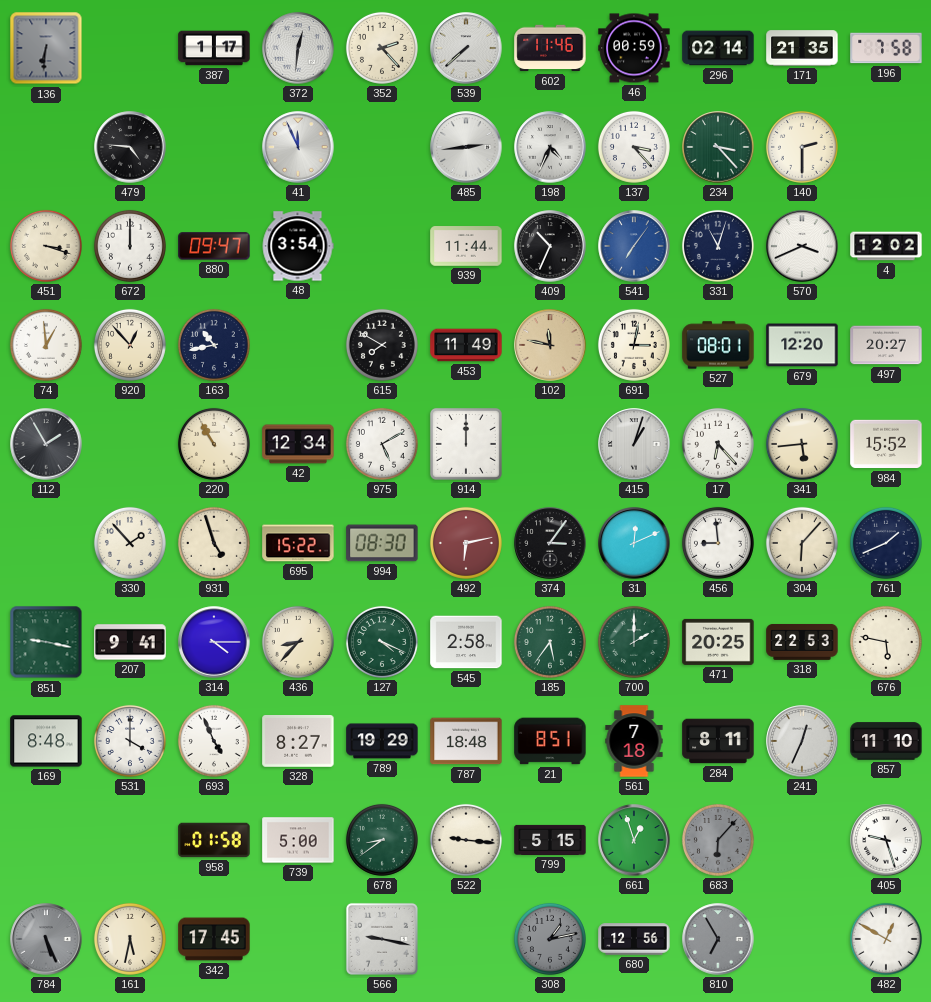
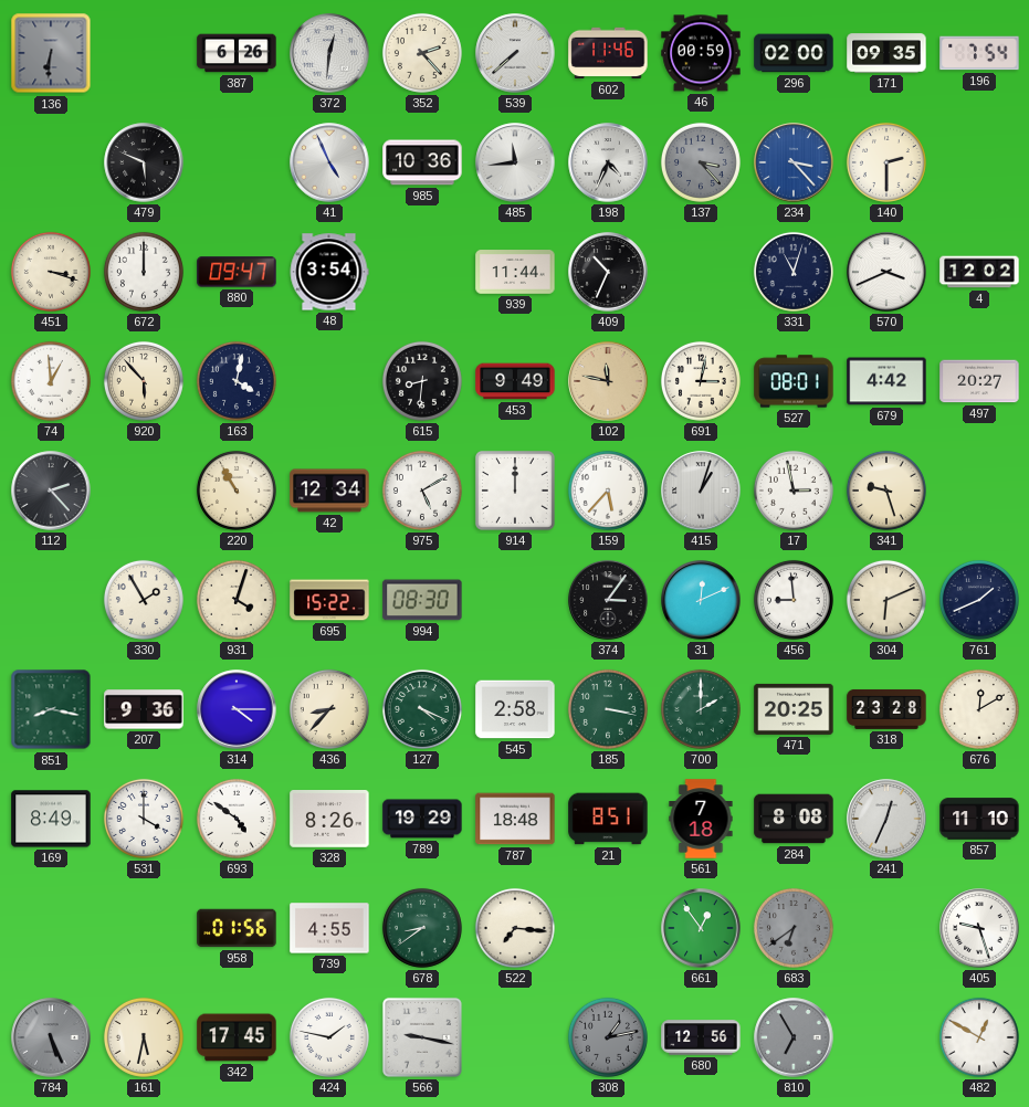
387: 1:17 -> 6:26 (237, 53)
296: 02:14 -> 02:00 (794, 53)
171: 21:35 -> 09:35 (886, 53)
196: 7:58 -> 7:54 (979, 53)
479: 4:46 -> 5:49 (144, 162)
41: 11:56 -> 4:56 (329, 162)
985: none -> 10:36 (422, 162)
485: 2:44 -> 11:44 (515, 162)
137 dial: white -> grey (701, 162)
234 dial: green -> blue (794, 162)
541: 7:06 -> none (634, 246)
920: 12:53 -> 5:53 (144, 381)
163: 10:43 -> 4:02 (237, 381)
615: 7:50 -> 8:31 (422, 381)
453: 11:49 -> 9:49 (515, 381)
679: 12:20 -> 4:42 (886, 381)
112: 1:55 -> 2:23 (51, 491)
159: none -> 5:37 (608, 491)
17: 6:23 -> 2:58 (794, 491)
341: 5:44 -> 9:27 (886, 491)
984: 15:52 -> none (886, 444)
330: 1:53 -> 1:55 (144, 600)
931: 4:57 -> 4:03 (237, 600)
492: 6:13 -> none (466, 543)
304: 6:07 -> 6:11 (886, 600)
851: 9:17 -> 8:17 (51, 709)
207: 9:41 -> 9:36 (144, 709)
185: 5:36 -> 3:17 (608, 709)
318: 22:53 -> 23:28 (886, 709)
676: 5:47 -> 12:10 (979, 709)
169: 8:48 -> 8:49 (51, 819)
693: 4:56 -> 4:51 (237, 819)
328: 8:27 -> 8:26 (329, 820)
284: 8:11 -> 8:08 (794, 819)
958: 01:58 -> 01:56 (237, 928)
739: 5:00 -> 4:55 (329, 928)
522: 9:16 -> 7:16 (515, 928)
799: 5:15 -> none (550, 840)
661: 12:57 -> 12:54 (701, 928)
683: 6:07 -> 6:39 (794, 928)
424: none -> 1:47 (329, 1037)
